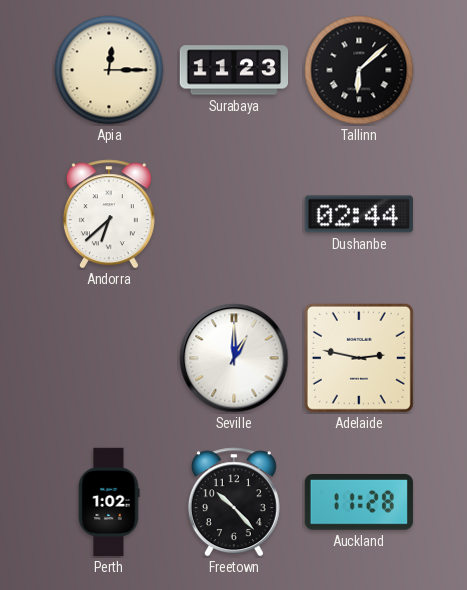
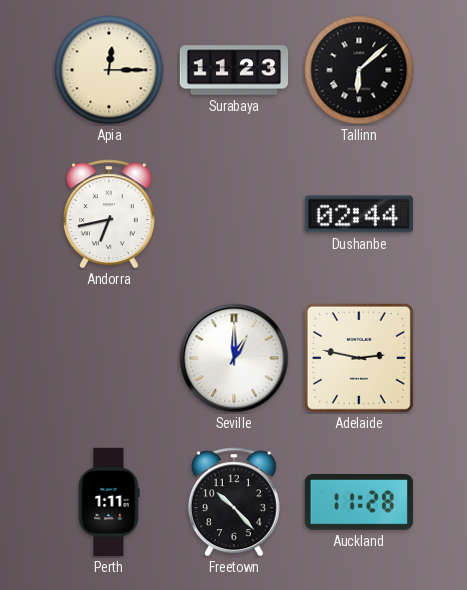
Andorra: 6:38 -> 6:43 (109, 214)
Perth: 1:02 -> 1:11 (109, 502)
